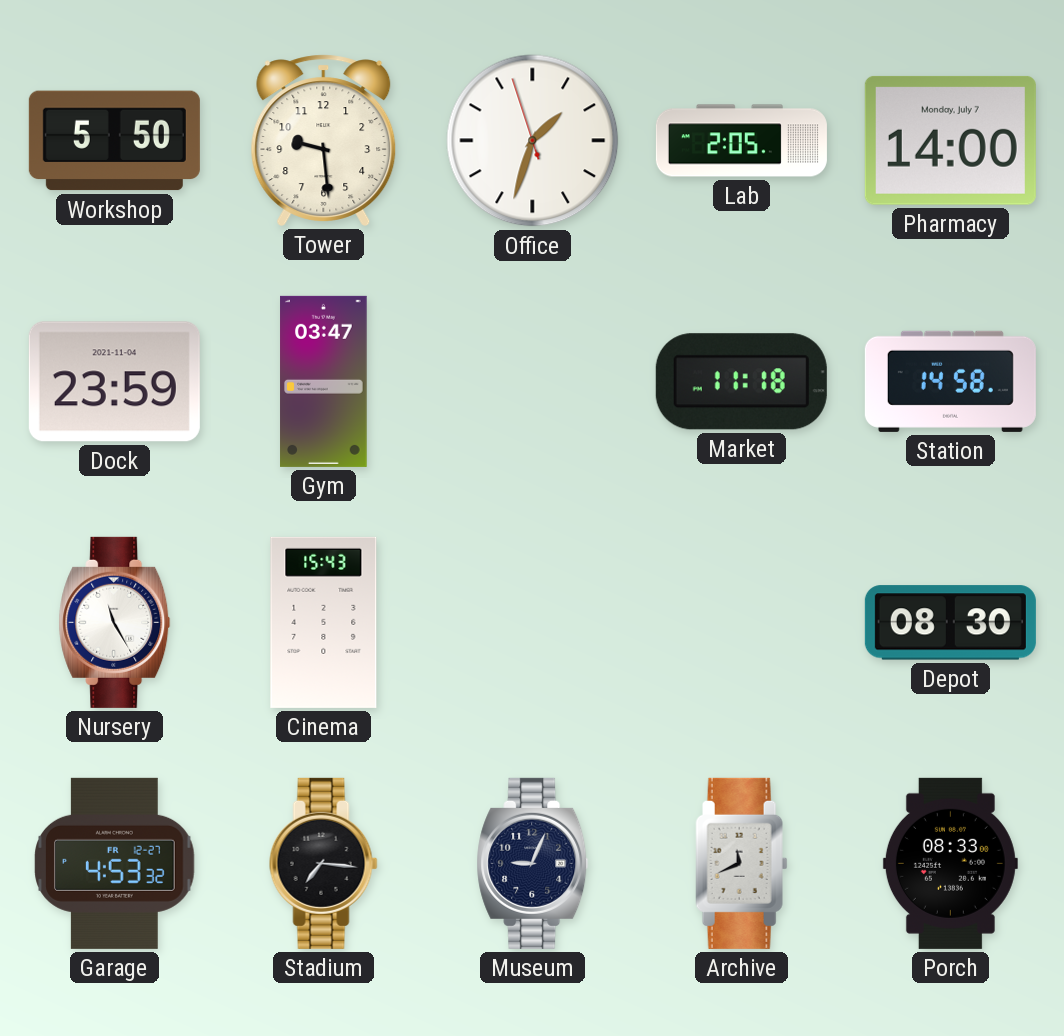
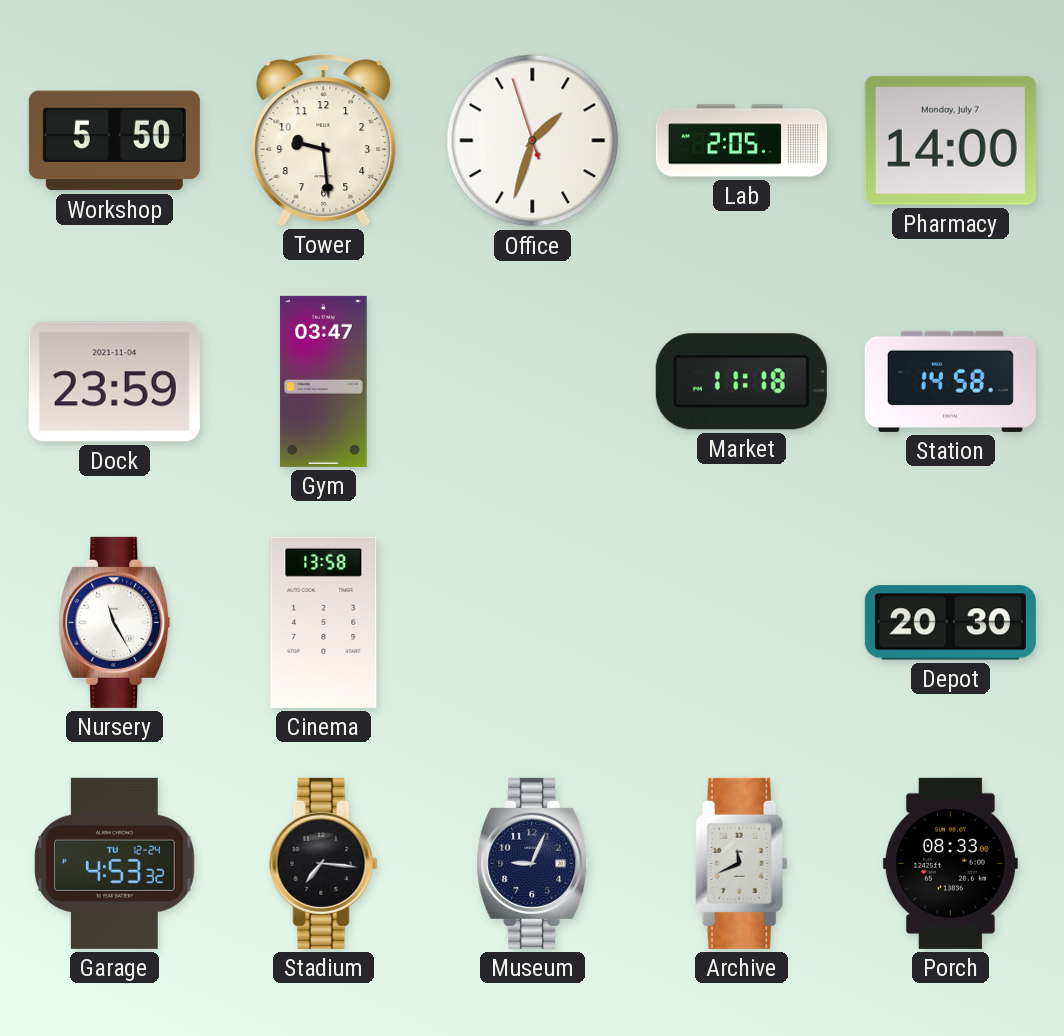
Cinema: 15:43 -> 13:58 (324, 622)
Depot: 08:30 -> 20:30 (950, 623)
Garage date: FR 12-27 -> TU 12-24 (115, 863)
